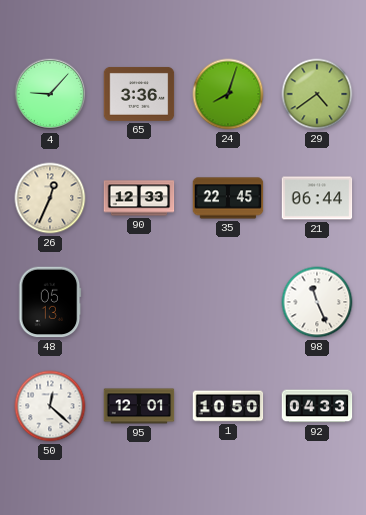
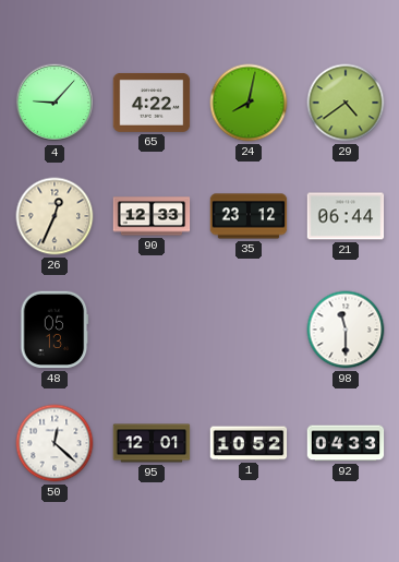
65: 3:36 -> 4:22 (152, 103)
24: 8:03 -> 8:02 (249, 103)
35: 22:45 -> 23:12 (249, 216)
98: 11:26 -> 11:30 (346, 330)
1: 10:50 -> 10:52 (249, 443)
